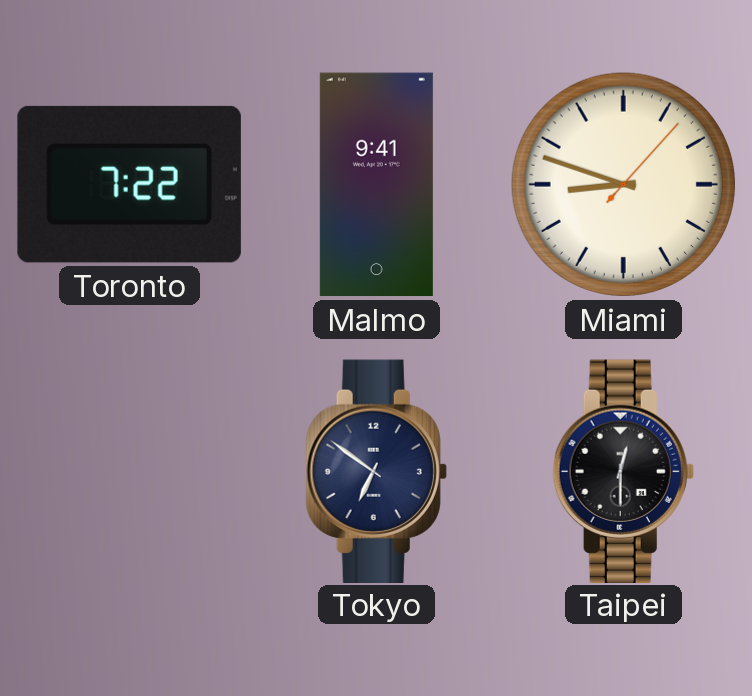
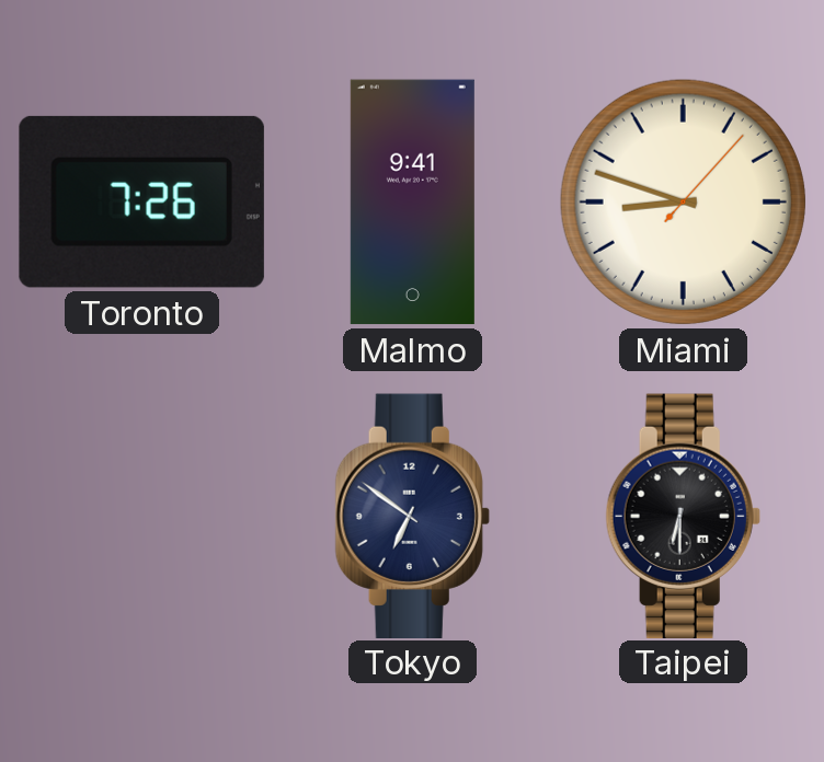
Toronto: 7:22 -> 7:26 (141, 201)
Taipei: 12:30 -> 6:30 (683, 516)
